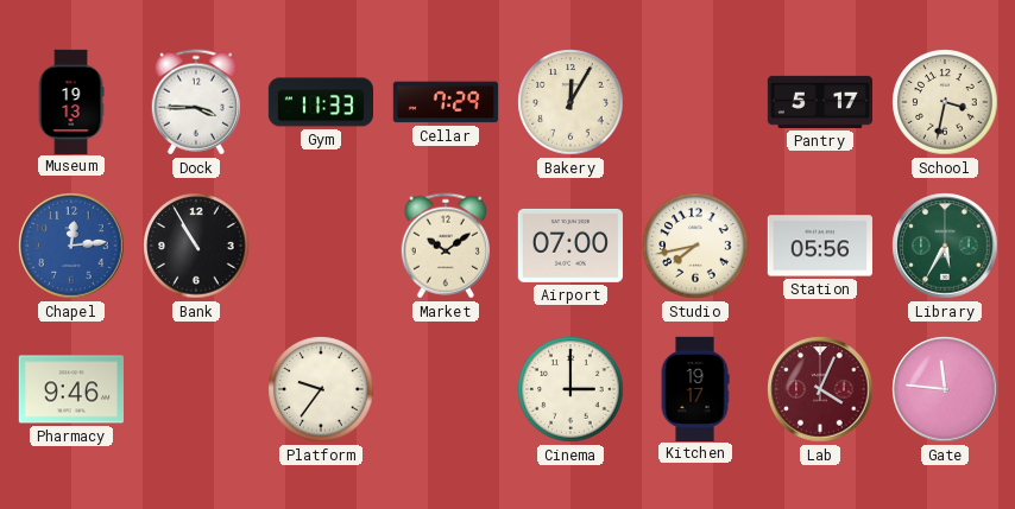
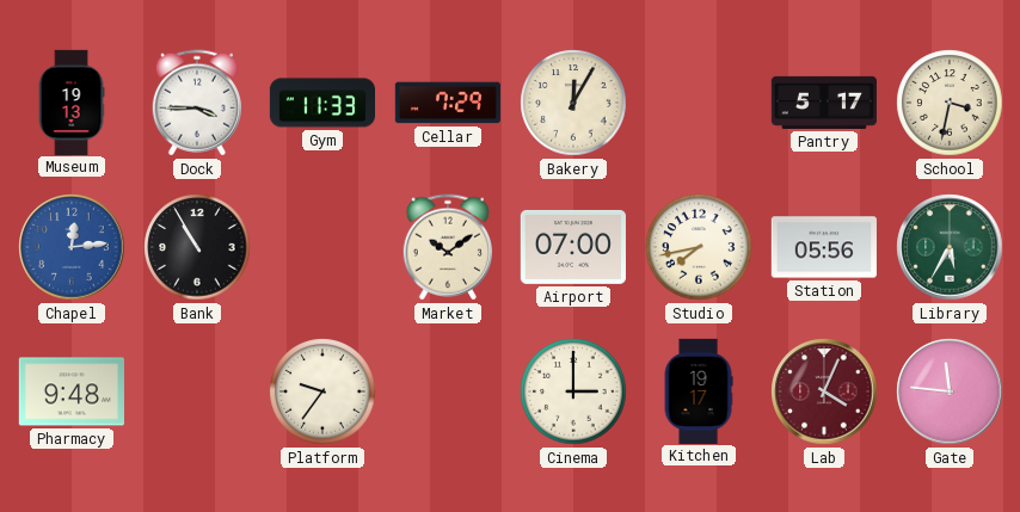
Pharmacy: 9:46 -> 9:48 (70, 391)
